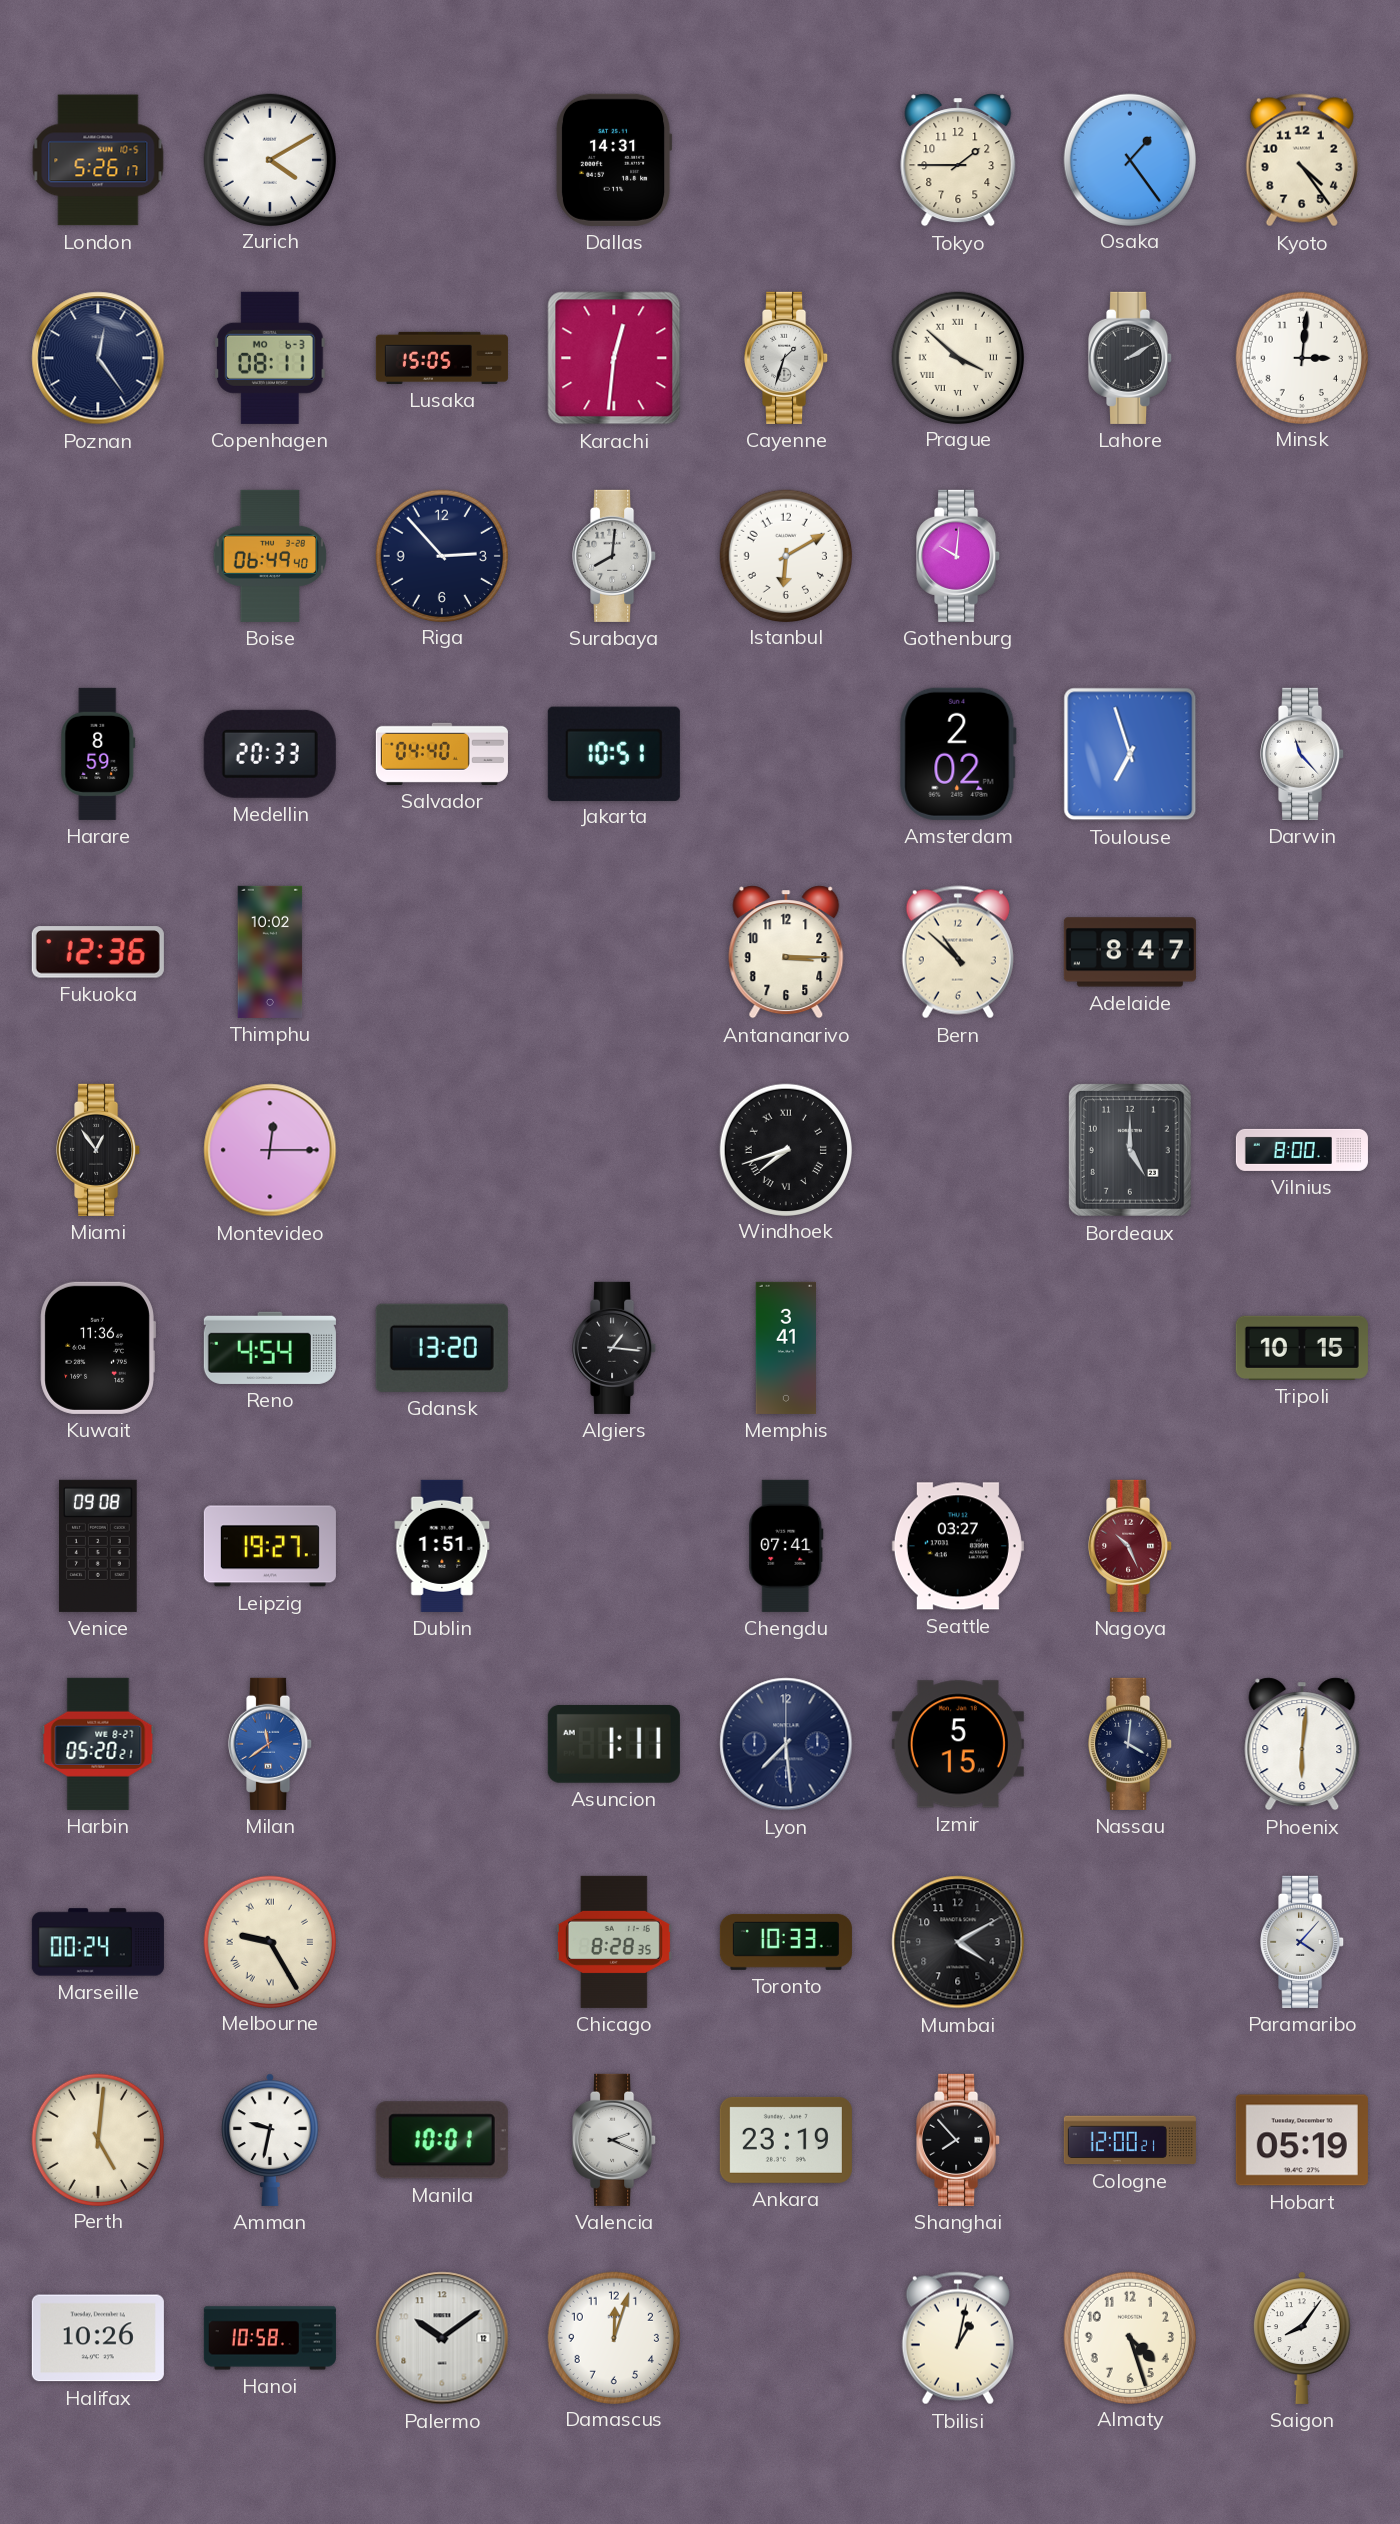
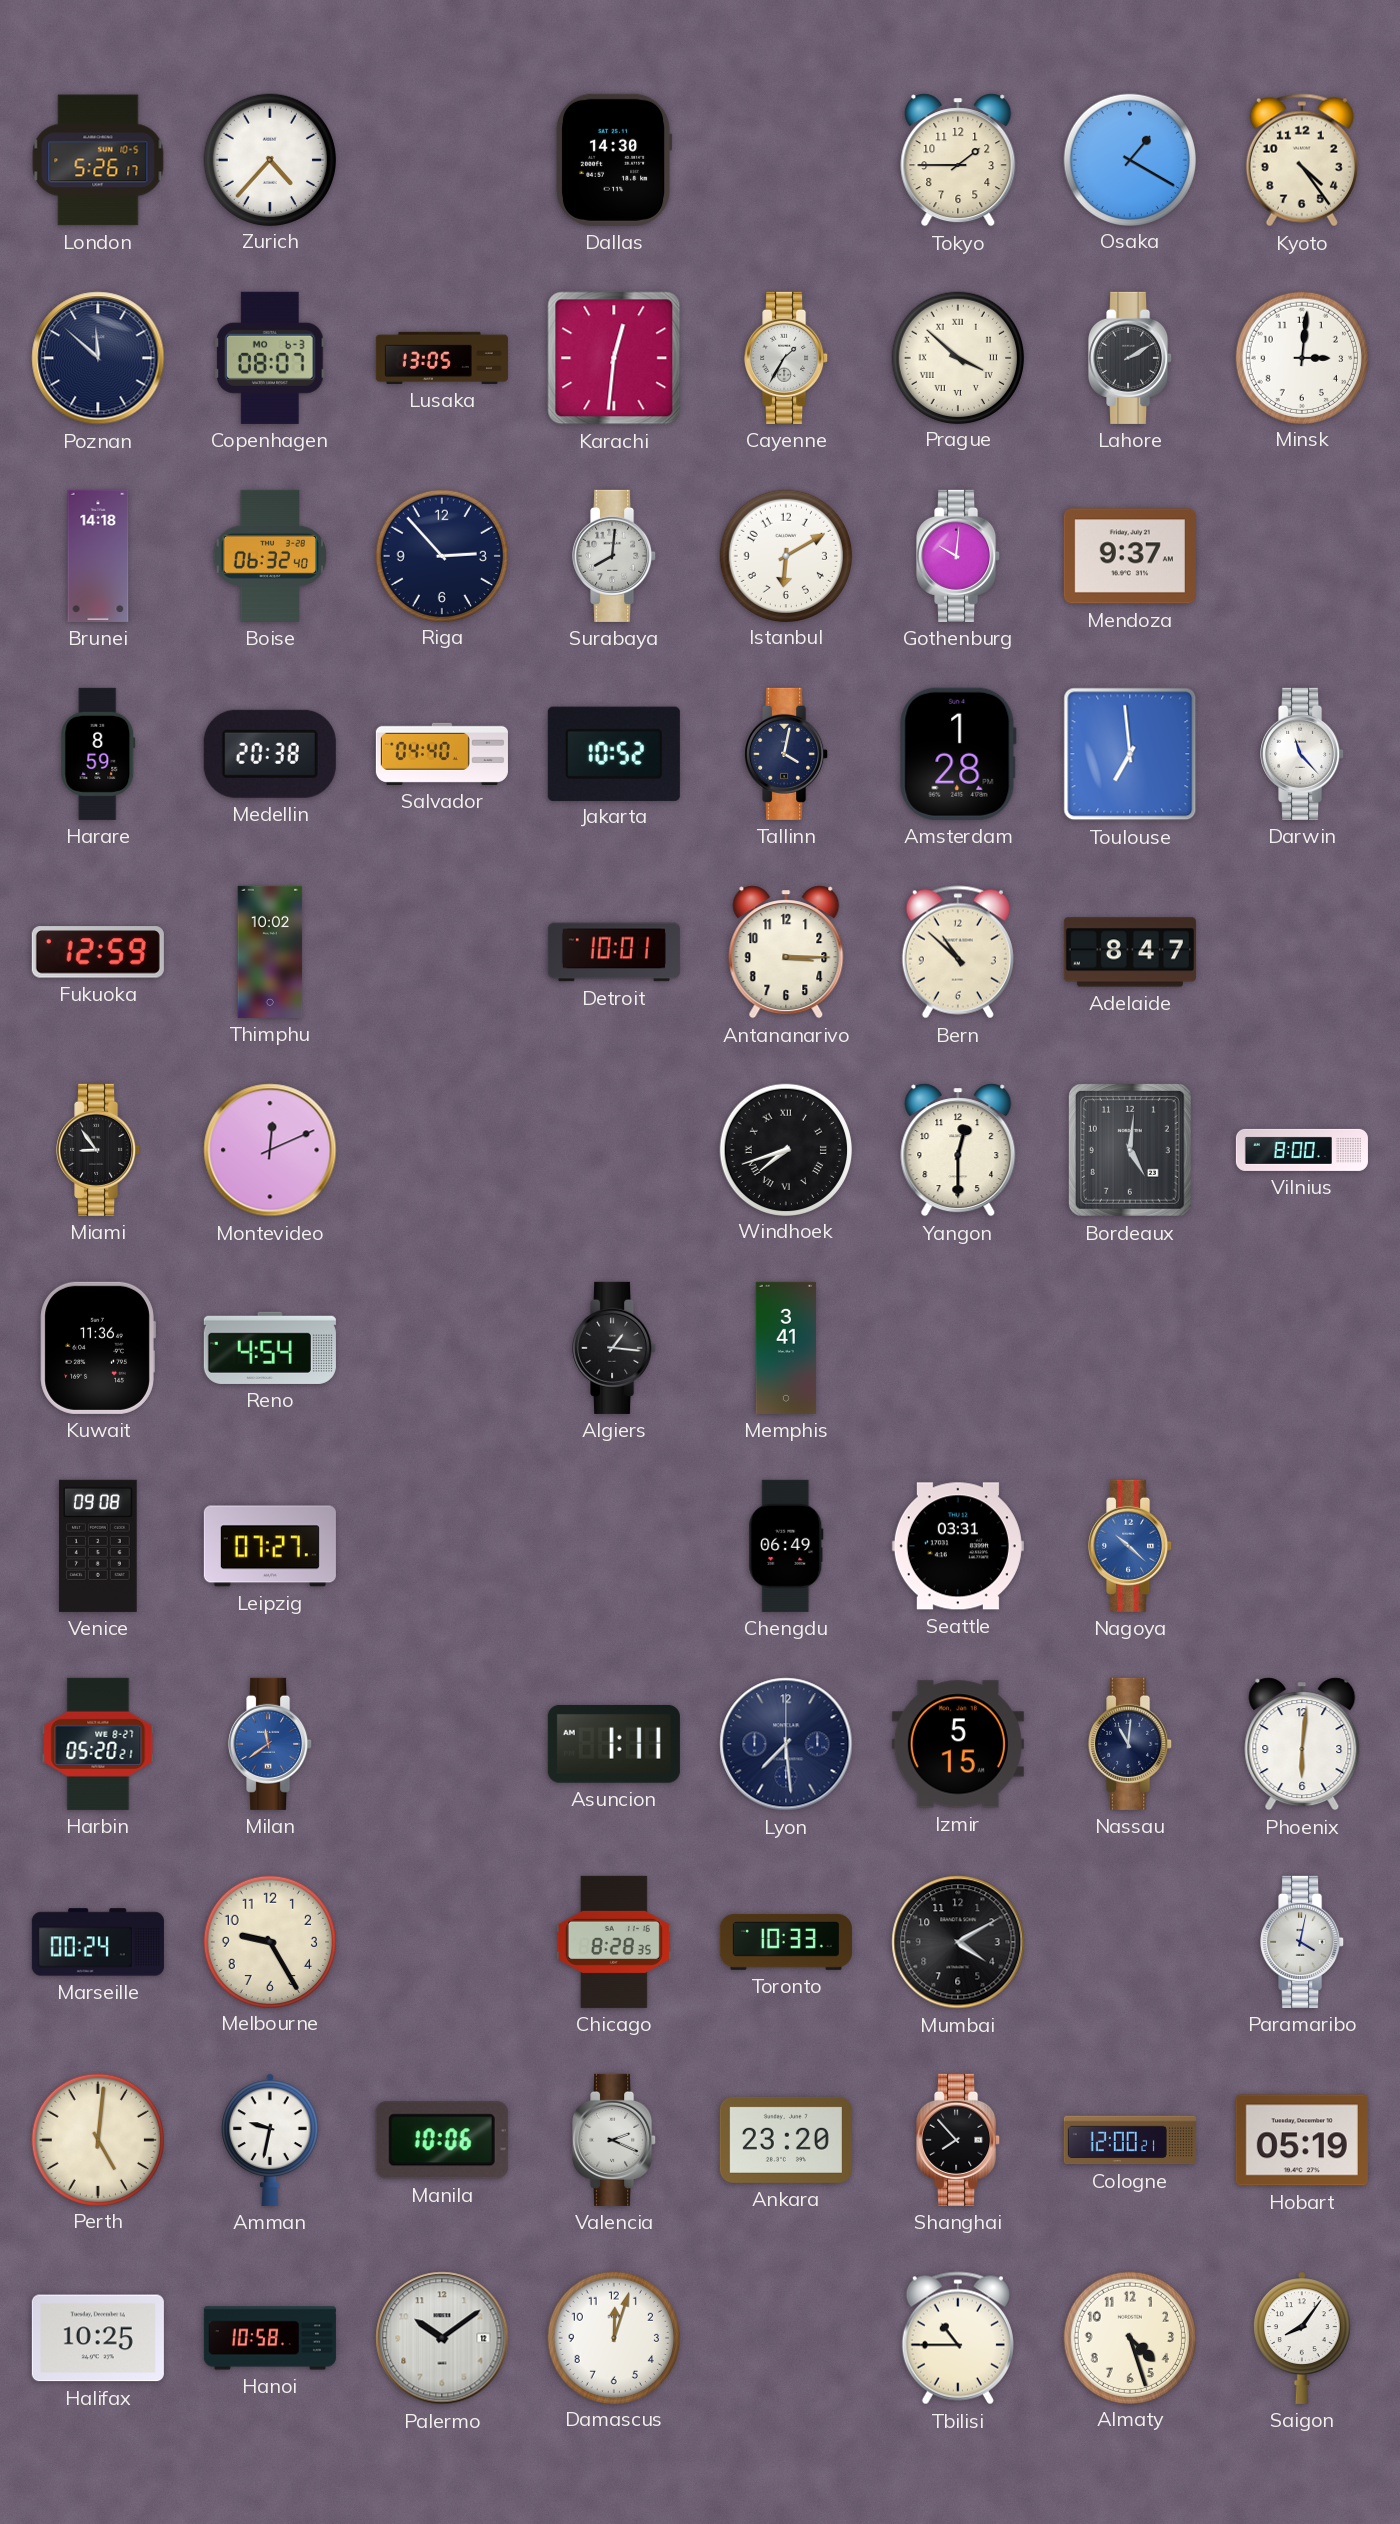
Zurich: 4:10 -> 4:37 (269, 159)
Dallas: 14:31 -> 14:30 (614, 160)
Osaka: 1:24 -> 1:20 (1129, 159)
Poznan: 12:24 -> 11:52 (98, 358)
Copenhagen: 08:11 -> 08:07 (270, 358)
Lusaka: 15:05 -> 13:05 (442, 358)
Cayenne: 1:33 -> 1:35 (787, 358)
Brunei: none -> 14:18 (98, 556)
Boise: 06:49 -> 06:32 (270, 556)
Mendoza: none -> 9:37 (1130, 556)
Medellin: 20:33 -> 20:38 (270, 754)
Jakarta: 10:51 -> 10:52 (614, 753)
Tallinn: none -> 4:02 (787, 754)
Amsterdam: 2:02 -> 1:28 (958, 754)
Toulouse: 6:57 -> 6:59 (1130, 754)
Fukuoka: 12:36 -> 12:59 (98, 952)
Detroit: none -> 10:01 (614, 952)
Miami: 12:54 -> 8:54 (99, 1150)
Montevideo: 12:15 -> 12:11 (270, 1150)
Yangon: none -> 12:30 (958, 1150)
Bordeaux: 5:00 -> 5:01 (1130, 1150)
Gdansk: 13:20 -> none (442, 1348)
Tripoli: 10:15 -> none (1302, 1348)
Leipzig: 19:27 -> 07:27 (270, 1546)
Dublin: 1:51 -> none (442, 1546)
Chengdu: 07:41 -> 06:49 (786, 1546)
Seattle: 03:27 -> 03:31 (958, 1546)
Nagoya: 10:26 -> 10:22 (1131, 1546)
Nagoya dial: burgundy -> blue (1131, 1546)
Nassau: 4:01 -> 11:01 (1131, 1744)
Melbourne numerals: Roman -> Arabic (269, 1941)
Paramaribo: 4:07 -> 4:02 (1303, 1942)
Manila: 10:01 -> 10:06 (442, 2140)
Ankara: 23:19 -> 23:20 (786, 2140)
Halifax: 10:26 -> 10:25 (98, 2338)
Tbilisi: 1:02 -> 10:45 (958, 2338)
